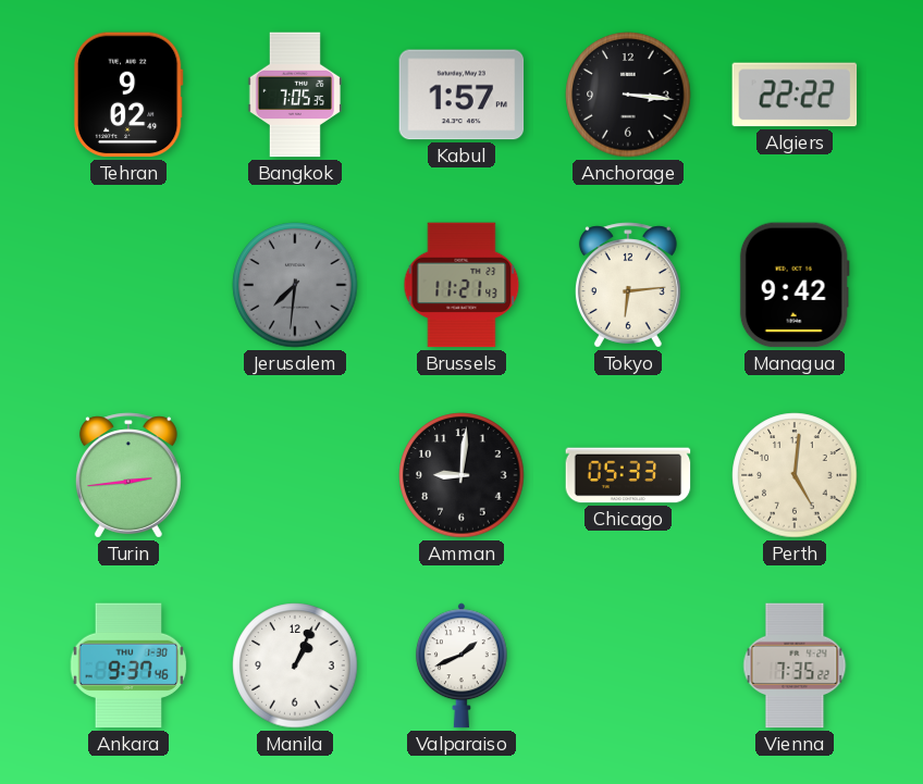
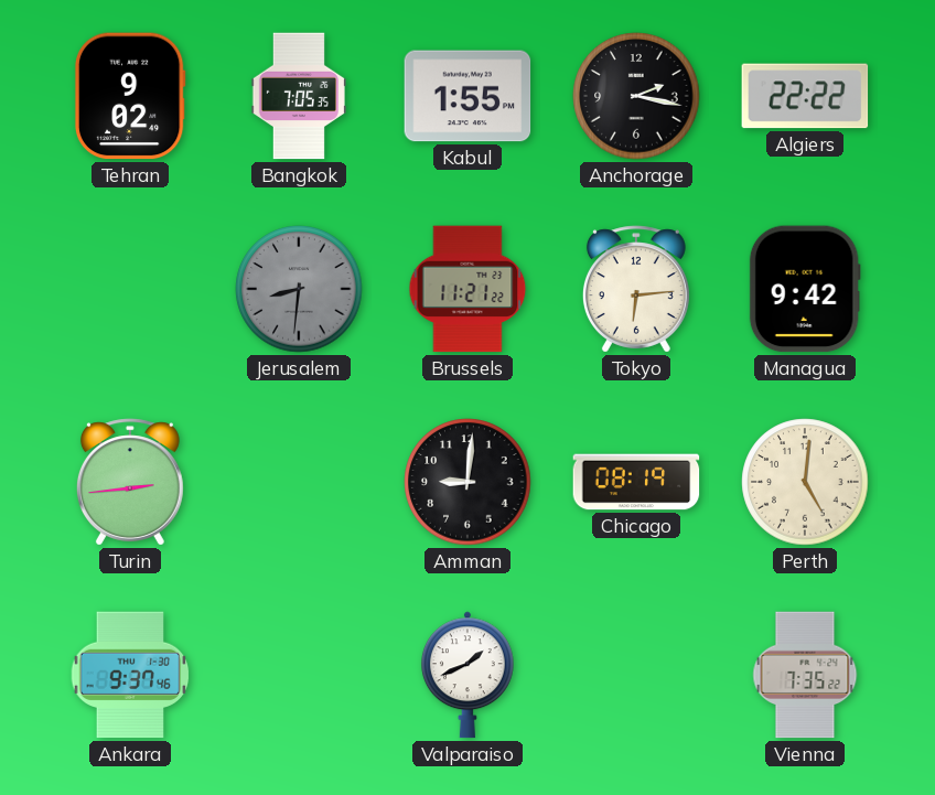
Kabul: 1:57 -> 1:55 (467, 96)
Anchorage: 3:16 -> 2:17 (636, 96)
Jerusalem: 7:31 -> 8:31 (299, 289)
Brussels: 11:21:43 -> 11:21:22 (467, 289)
Chicago: 05:33 -> 08:19 (636, 482)
Manila: 1:04 -> none (295, 665)
